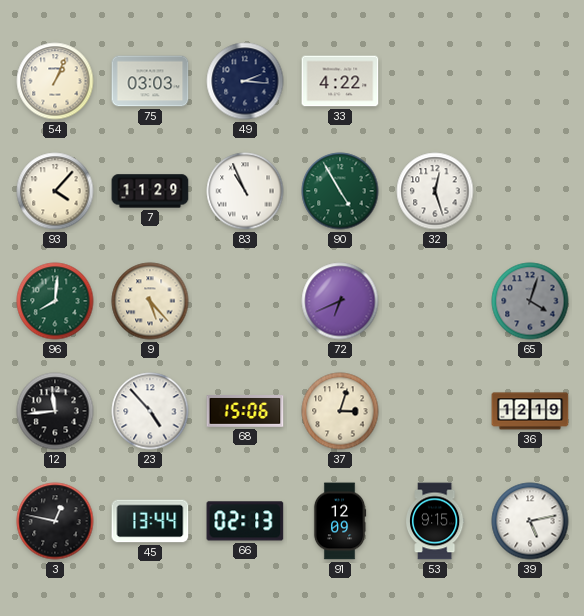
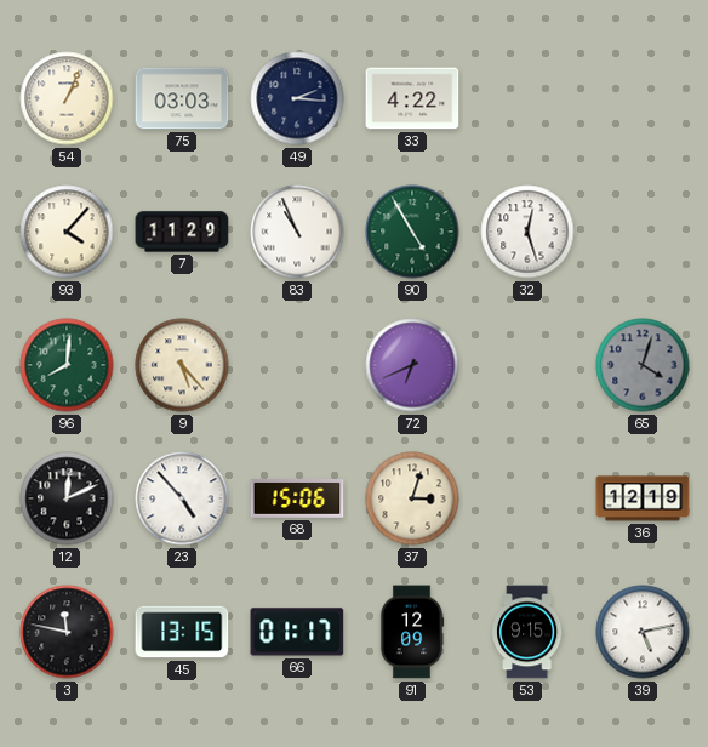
12: 11:44 -> 12:11 (67, 498)
3: 12:47 -> 11:47 (67, 632)
45: 13:44 -> 13:15 (182, 632)
66: 02:13 -> 01:17 (297, 632)
